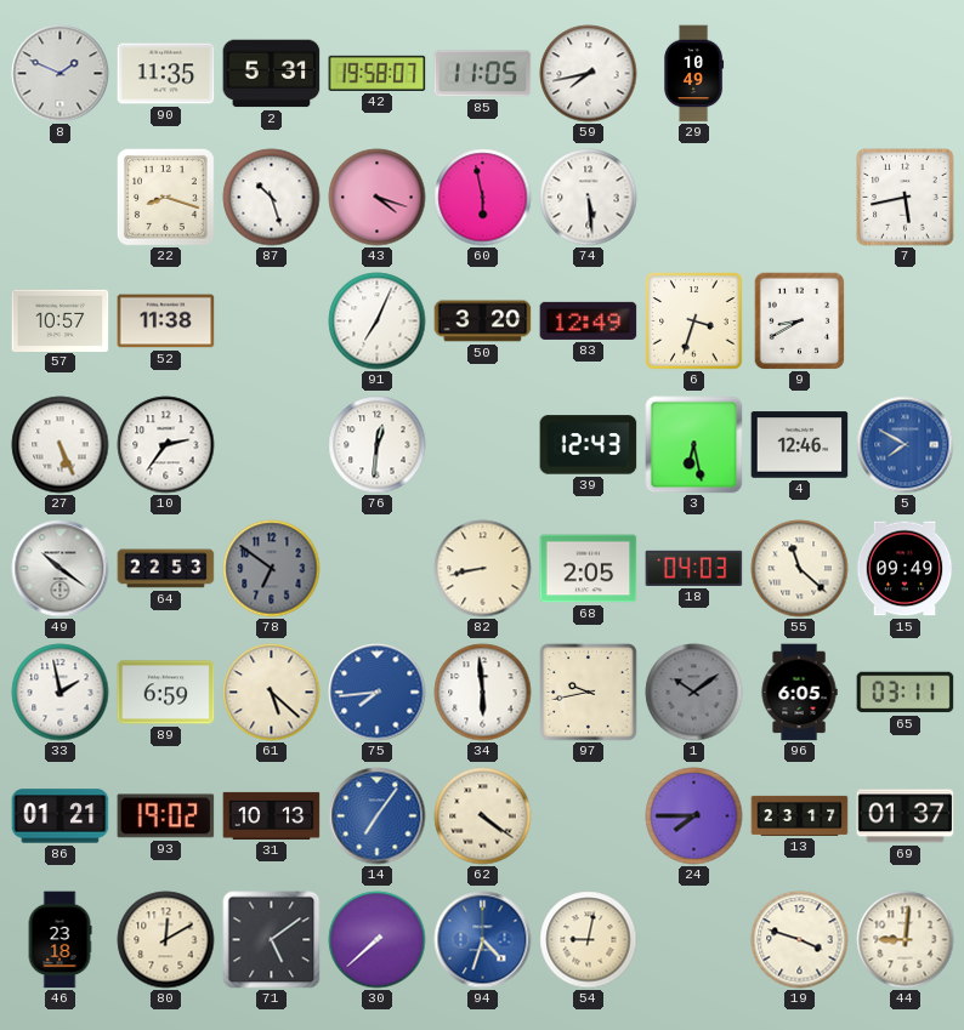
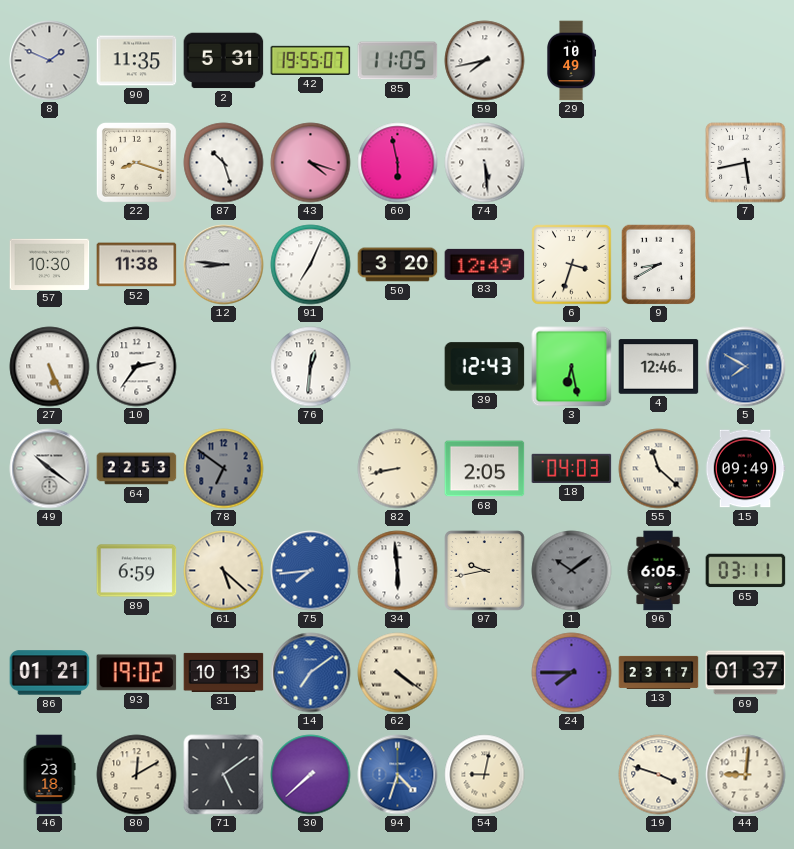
42: 19:58 -> 19:55 (311, 60)
57: 10:57 -> 10:30 (50, 264)
12: none -> 8:46 (224, 265)
33: 1:58 -> none (61, 693)
14: 7:06 -> 7:09 (311, 673)
